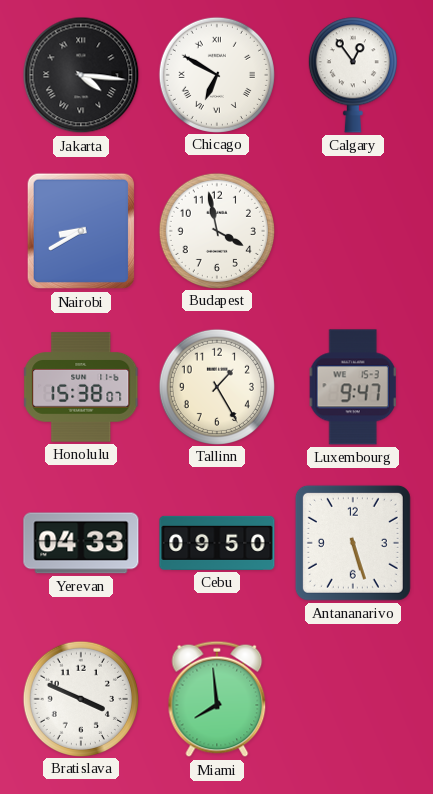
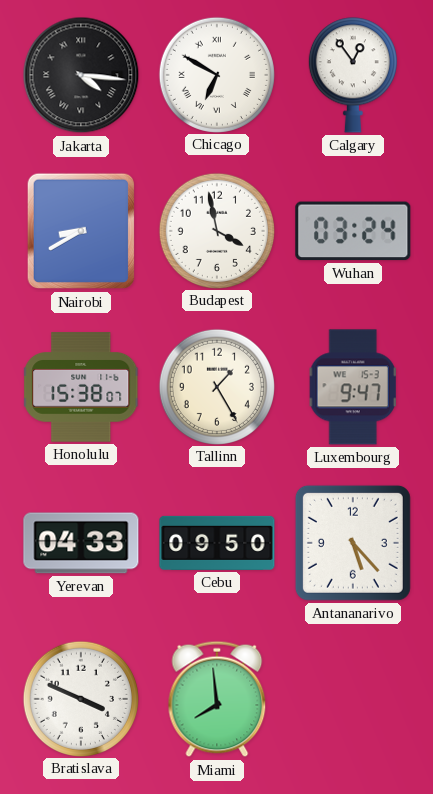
Wuhan: none -> 03:24 (353, 231)
Antananarivo: 5:27 -> 5:23 (353, 543)
